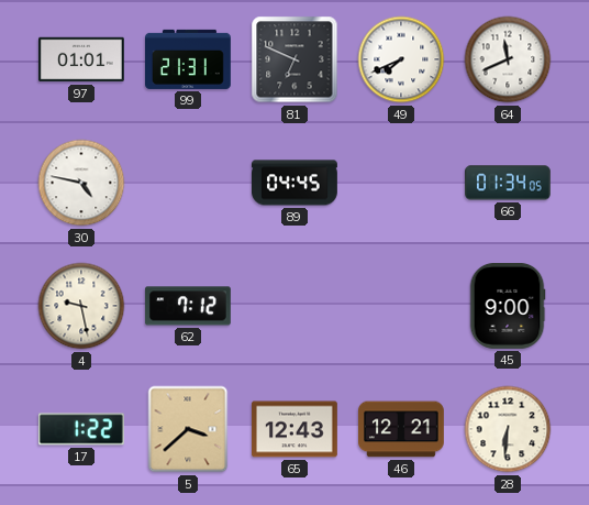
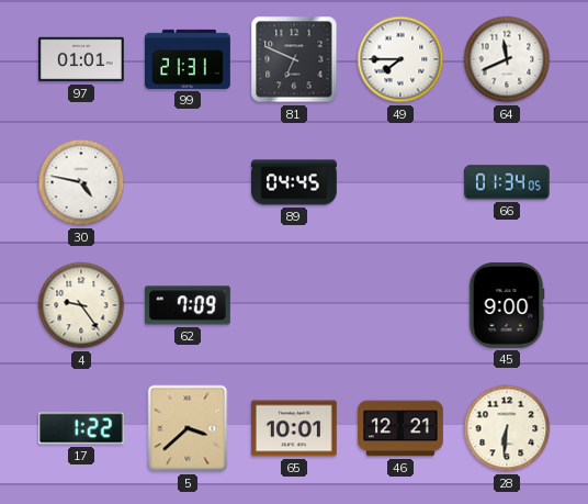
49: 7:41 -> 7:45 (400, 59)
4: 9:28 -> 9:24 (81, 305)
62: 7:12 -> 7:09 (188, 305)
65: 12:43 -> 10:01 (295, 428)
